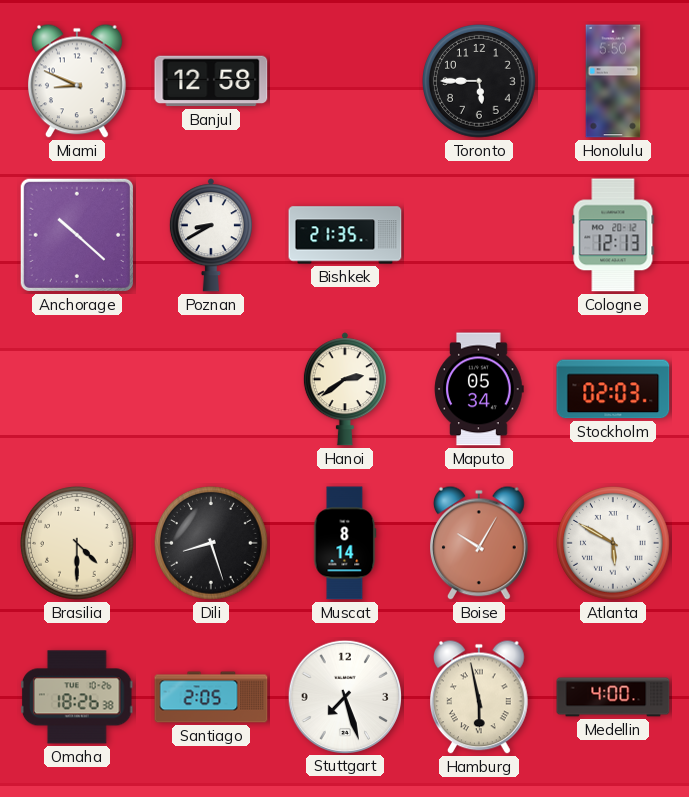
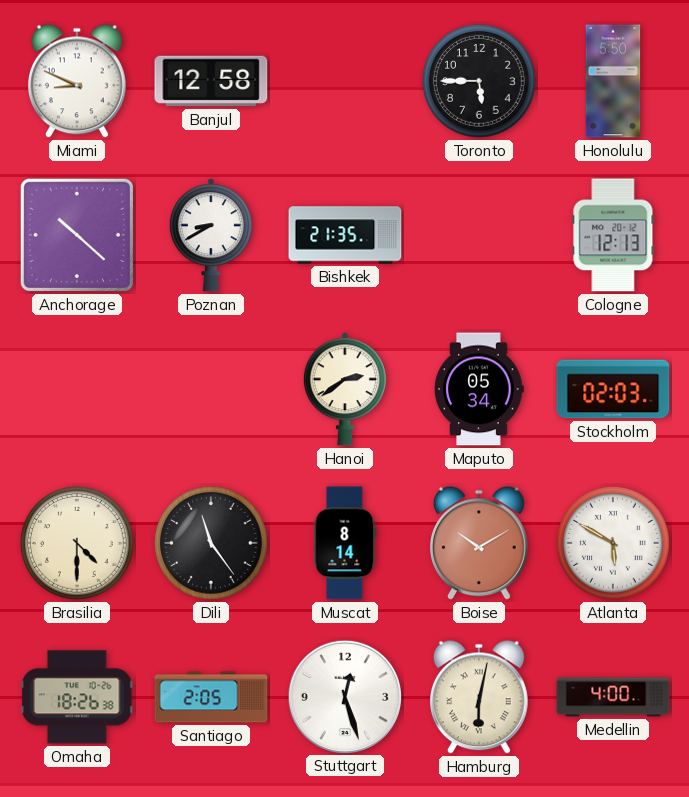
Dili: 8:27 -> 11:24 (212, 544)
Boise: 10:05 -> 10:10 (480, 543)
Stuttgart: 7:27 -> 12:27 (344, 696)
Hamburg: 5:58 -> 6:02 (480, 697)
